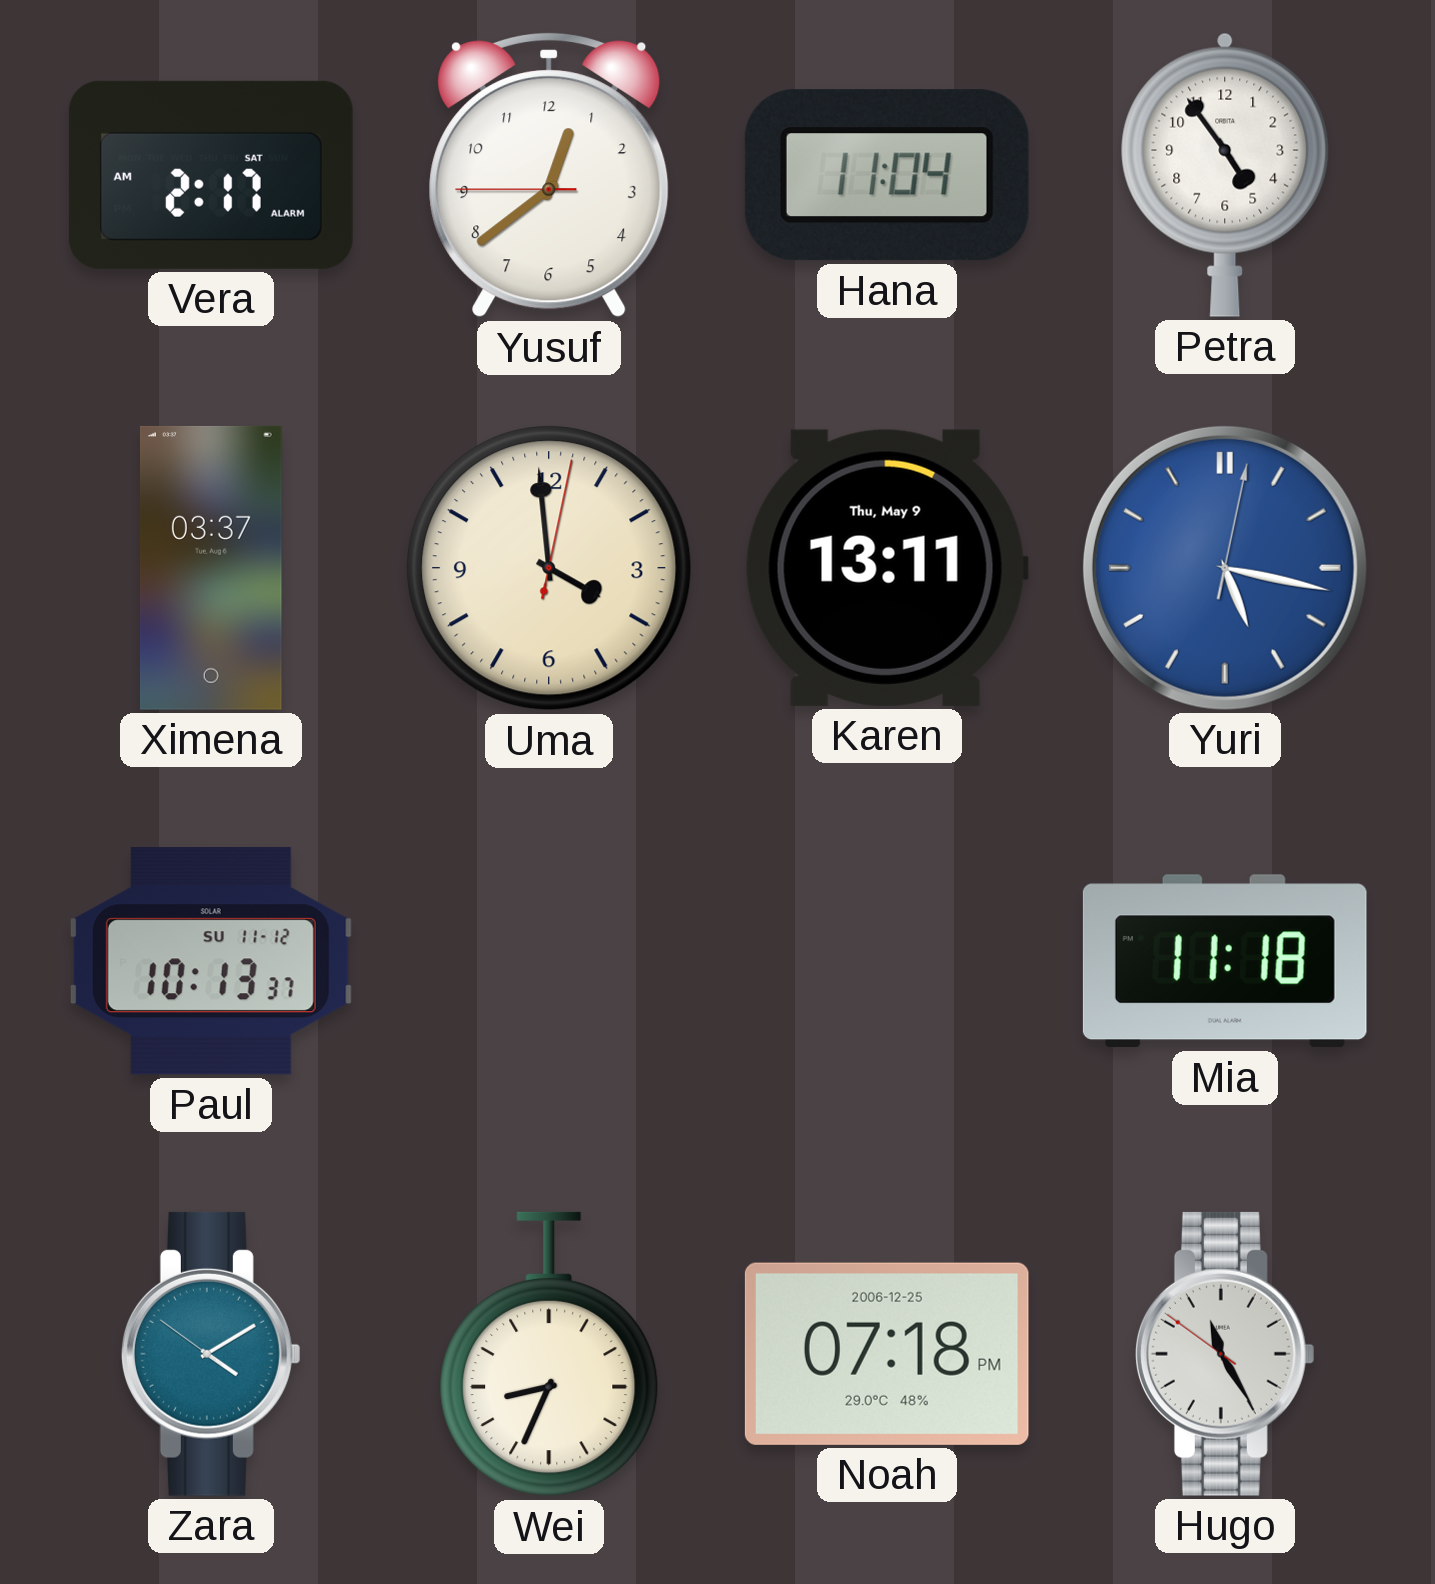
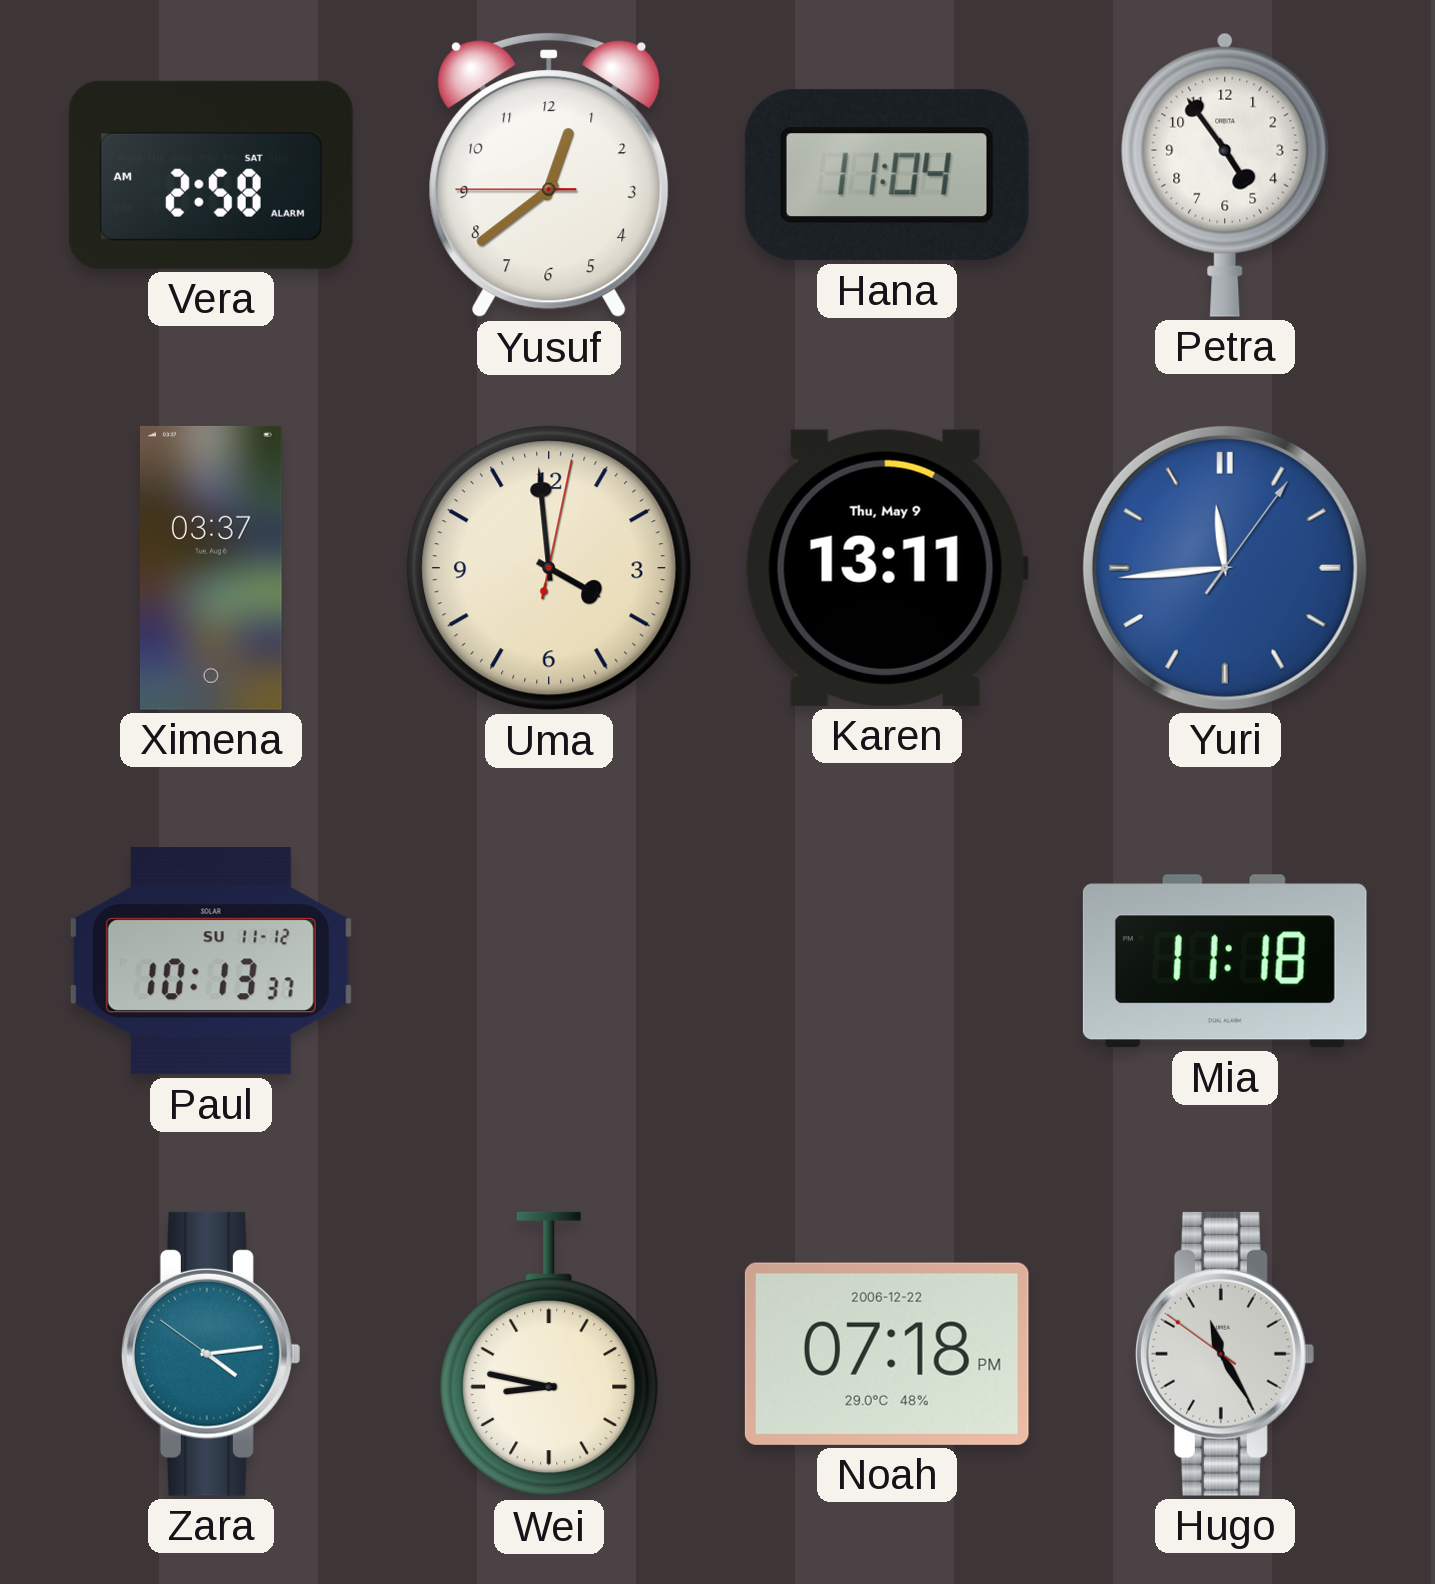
Vera: 2:17 -> 2:58 (211, 175)
Yuri: 5:17 -> 11:44 (1225, 568)
Zara: 4:09 -> 4:13 (211, 1354)
Wei: 8:34 -> 8:47 (549, 1354)
Noah date: 2006-12-25 -> 2006-12-22 (887, 1354)
